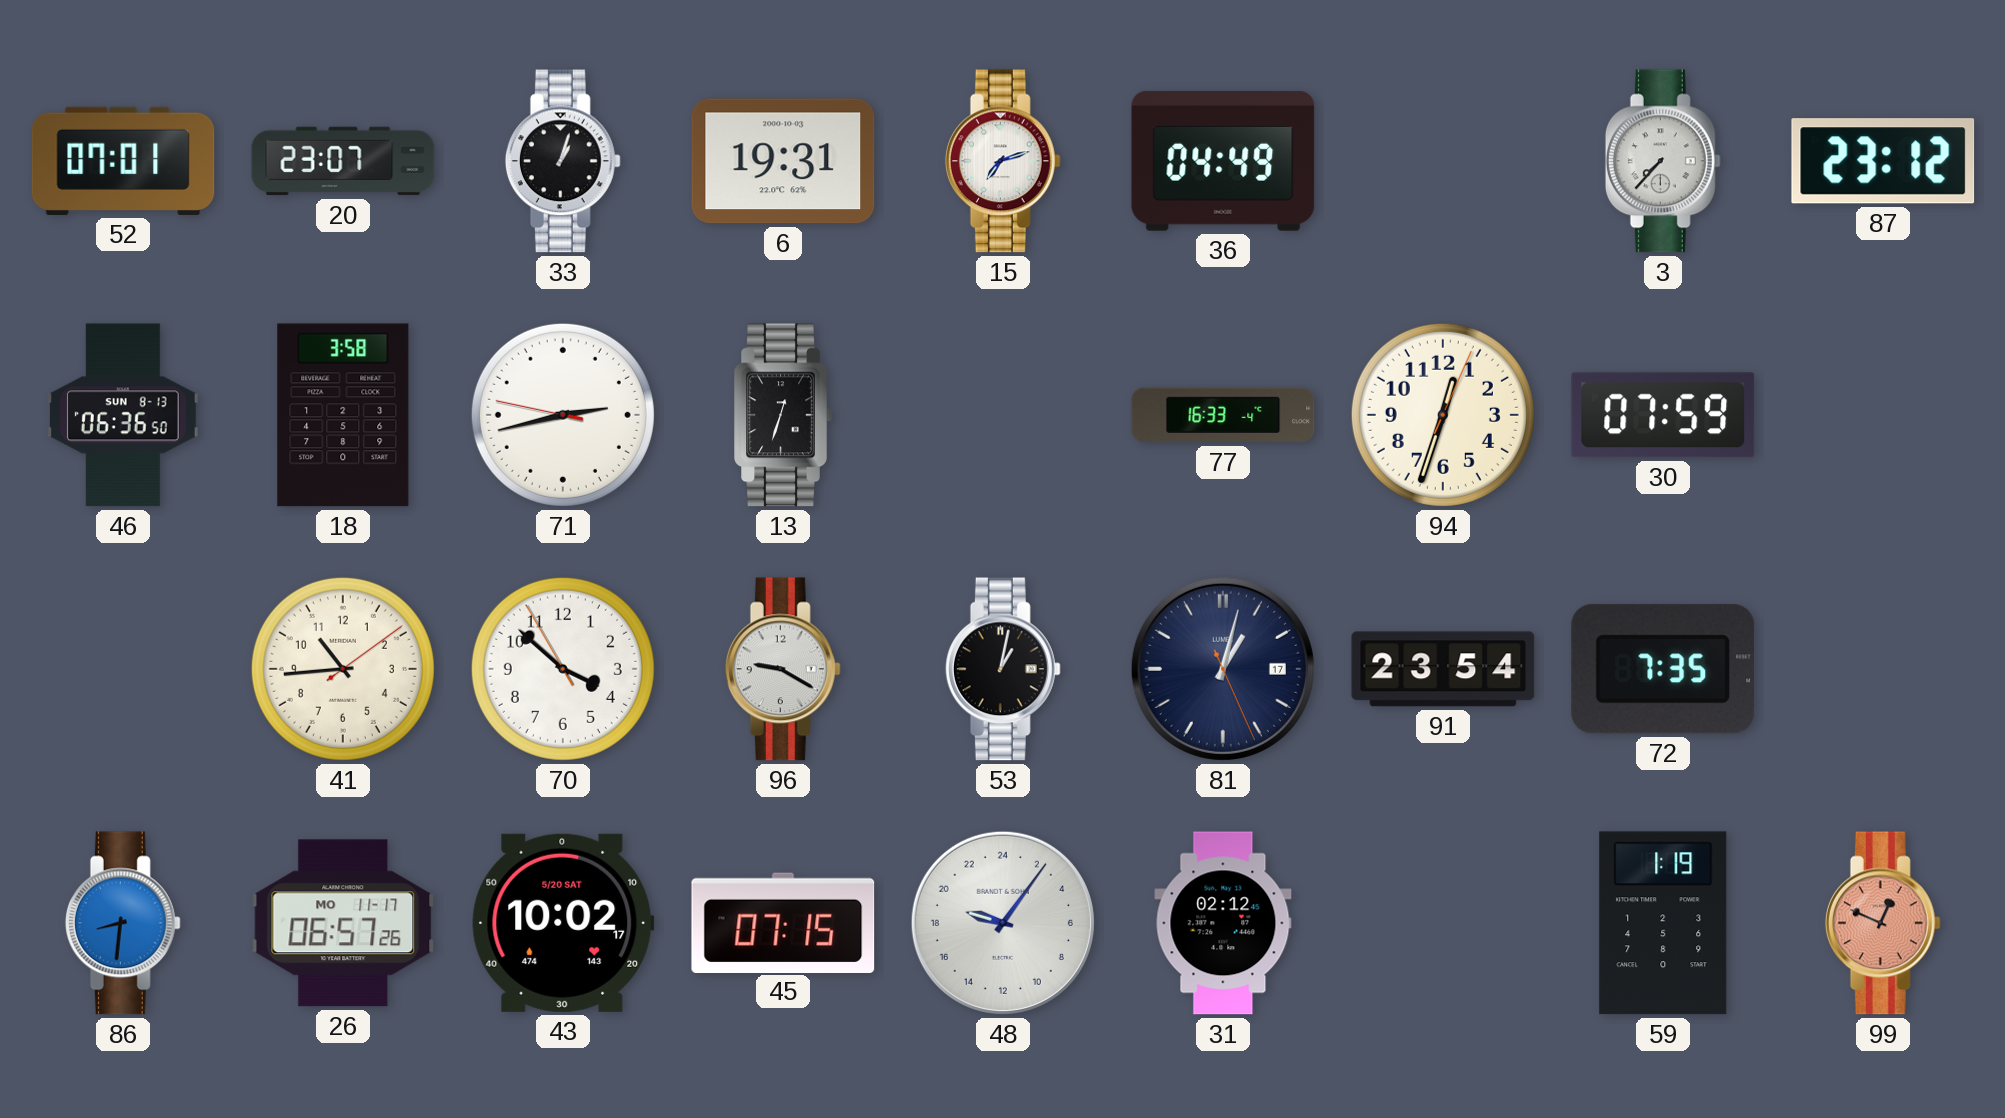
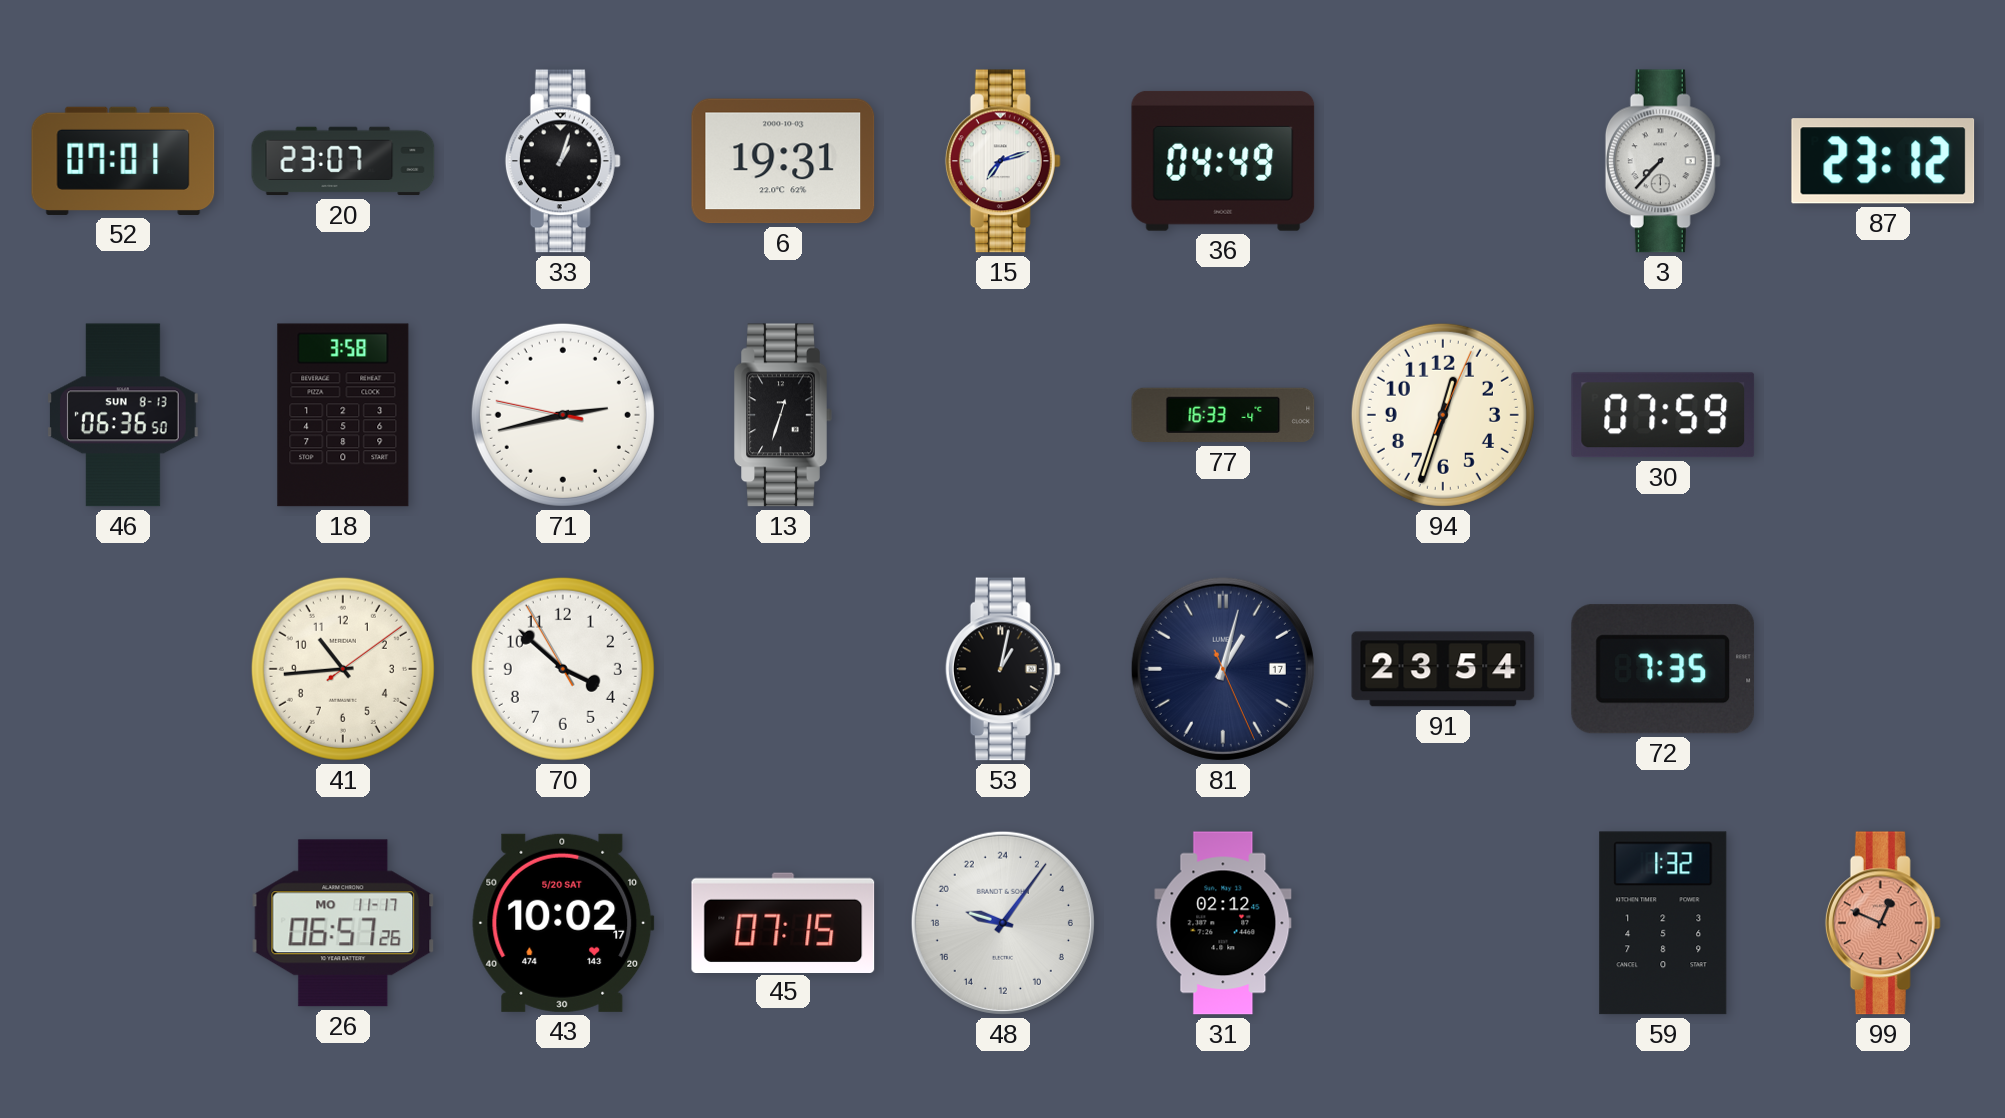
96: 9:20 -> none (783, 669)
86: 8:31 -> none (123, 923)
59: 1:19 -> 1:32 (1663, 923)
